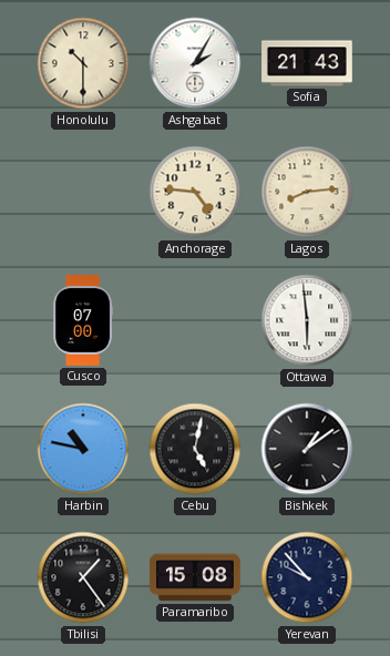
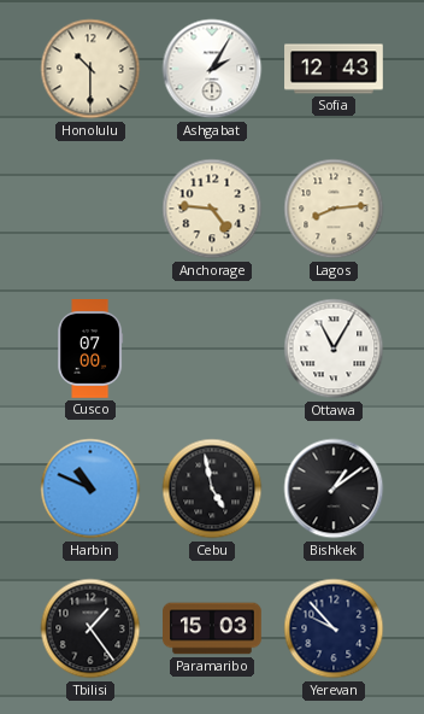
Sofia: 21:43 -> 12:43 (334, 69)
Ottawa: 5:59 -> 11:05 (334, 349)
Harbin: 10:47 -> 10:49 (90, 488)
Cebu: 5:02 -> 4:58 (212, 488)
Paramaribo: 15:08 -> 15:03 (212, 628)
